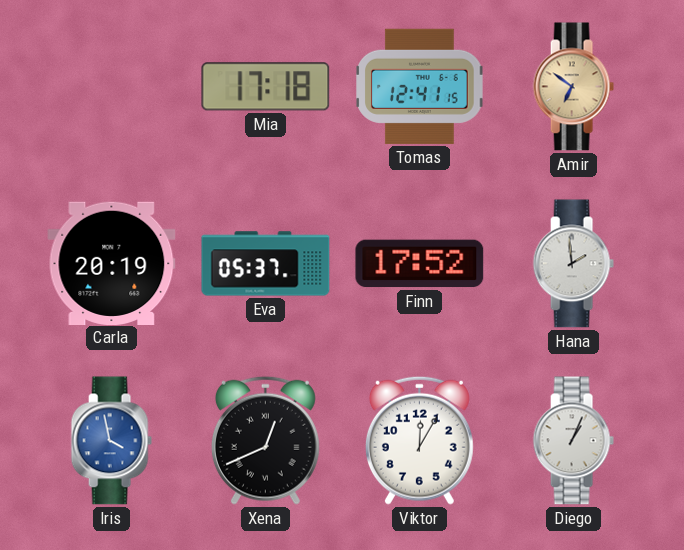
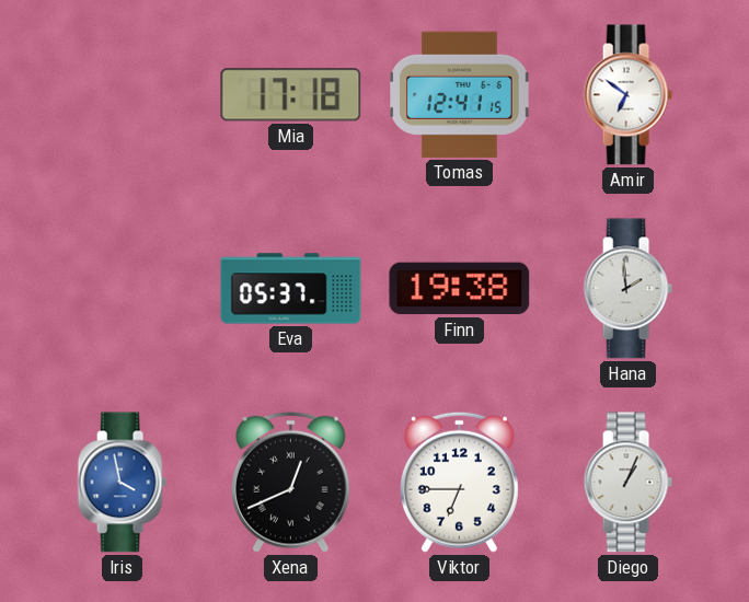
Amir dial: champagne -> white (627, 95)
Carla: 20:19 -> none (112, 263)
Finn: 17:52 -> 19:38 (460, 289)
Viktor: 12:05 -> 6:45 (459, 482)
